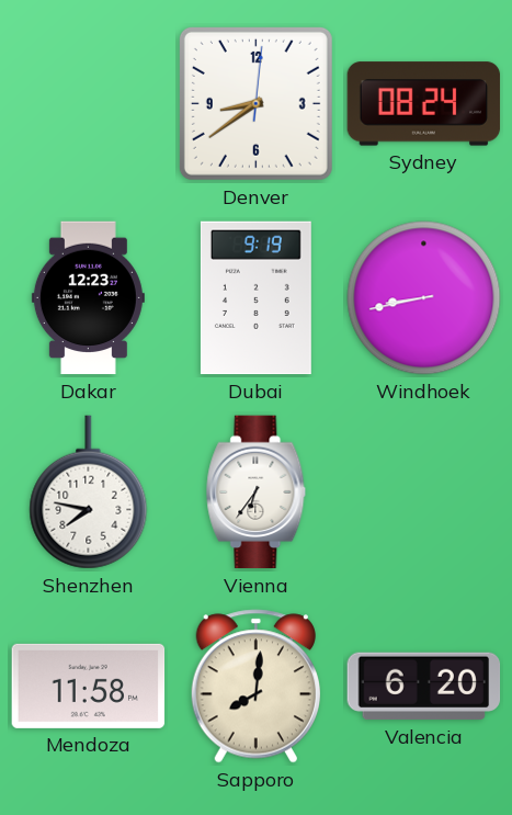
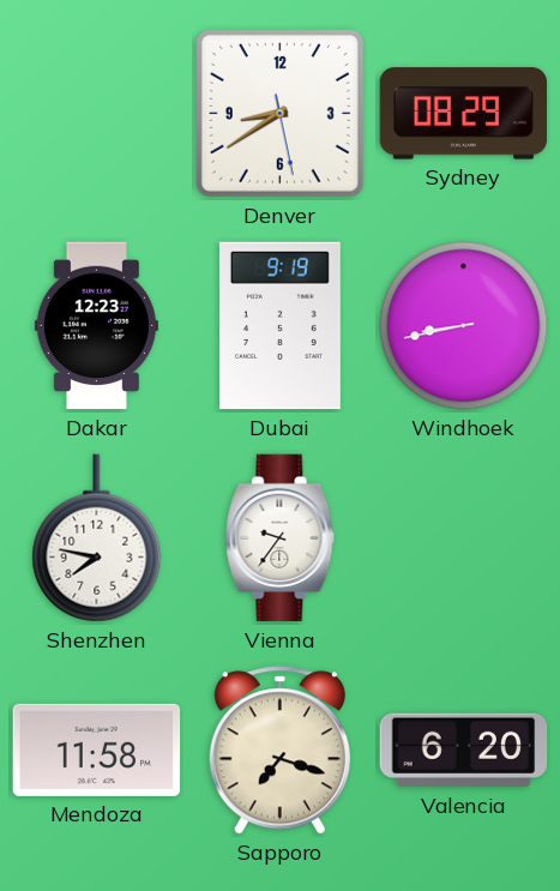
Denver: 8:39:01 -> 8:39:28 (279, 113)
Sydney: 08:24 -> 08:29 (464, 114)
Vienna: 6:36 -> 9:36 (281, 538)
Sapporo: 8:01 -> 7:18 (279, 751)
